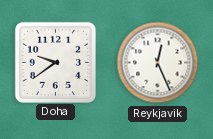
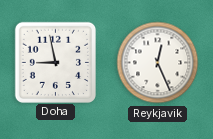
Doha: 9:39 -> 8:58 (55, 62)
